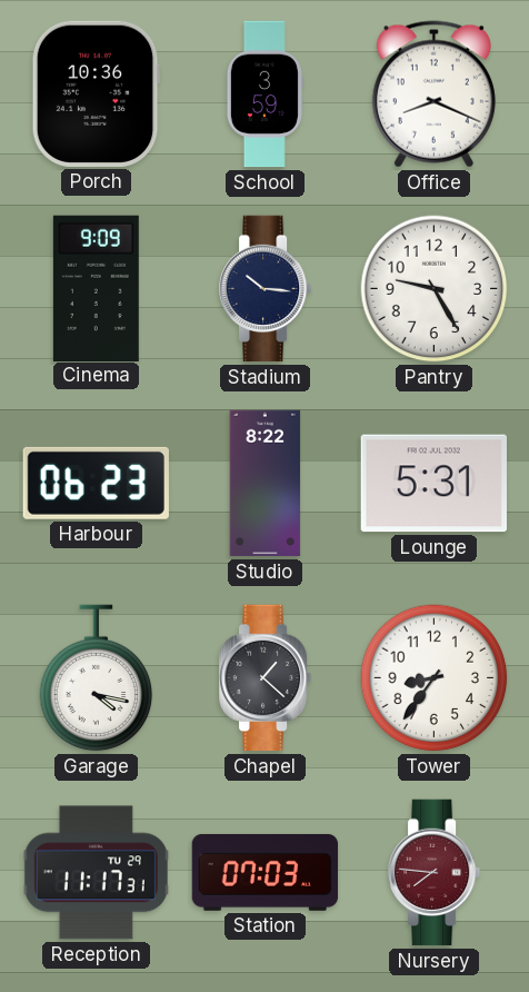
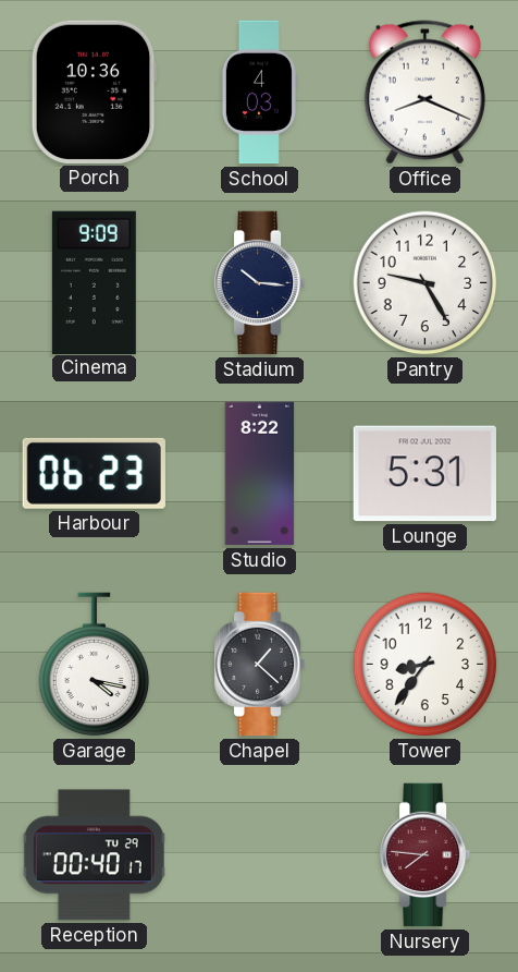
School: 3:59 -> 4:03 (259, 93)
Reception: 11:17 -> 00:40 (94, 855)
Station: 07:03 -> none (266, 872)
